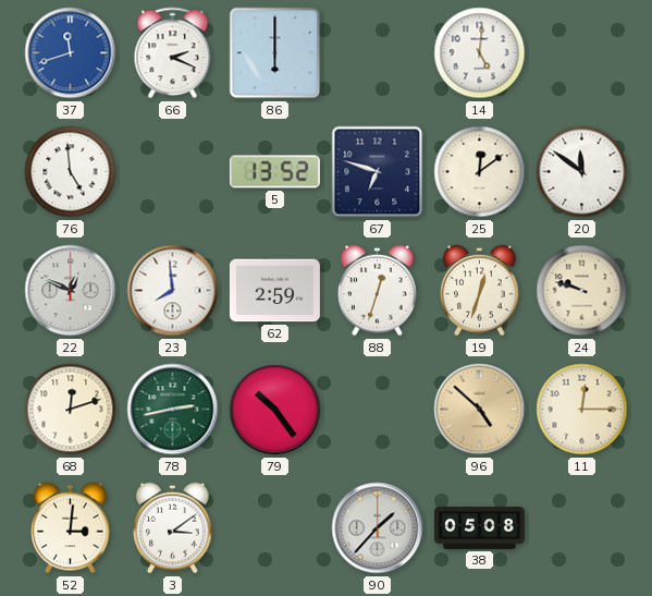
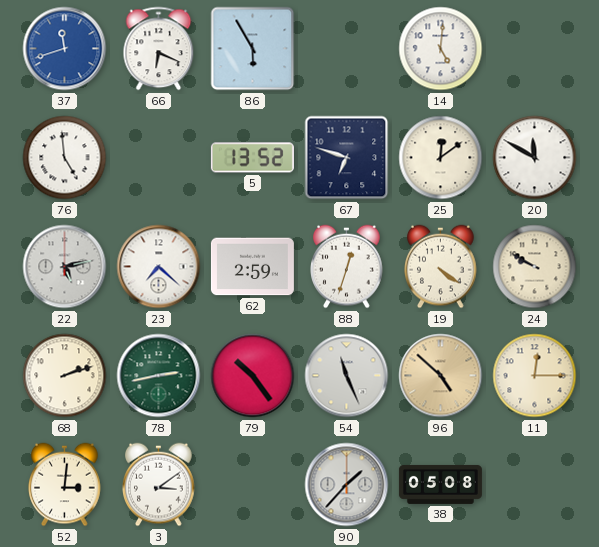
66: 2:19 -> 6:19 (159, 49)
86: 6:00 -> 5:55 (253, 49)
20: 11:51 -> 11:50 (535, 158)
22: 12:49 -> 5:13 (65, 267)
23: 7:59 -> 7:22 (159, 267)
19: 12:33 -> 4:21 (441, 267)
24: 9:48 -> 9:50 (535, 267)
68: 12:12 -> 2:12 (65, 376)
54: none -> 11:26 (347, 376)
